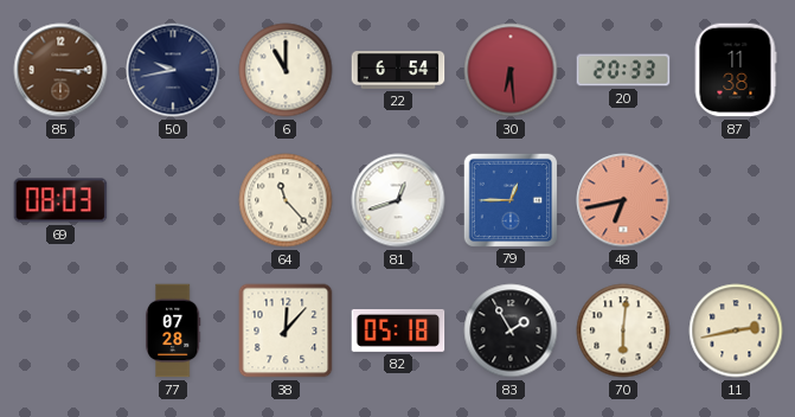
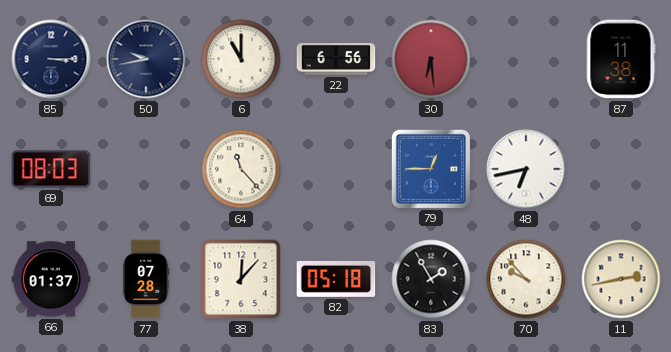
85 dial: brown -> navy (51, 59)
22: 6:54 -> 6:56 (336, 60)
20: 20:33 -> none (623, 70)
81: 12:42 -> none (398, 200)
48 dial: salmon -> white (526, 169)
66: none -> 01:37 (51, 279)
70: 6:01 -> 9:53 (526, 279)
